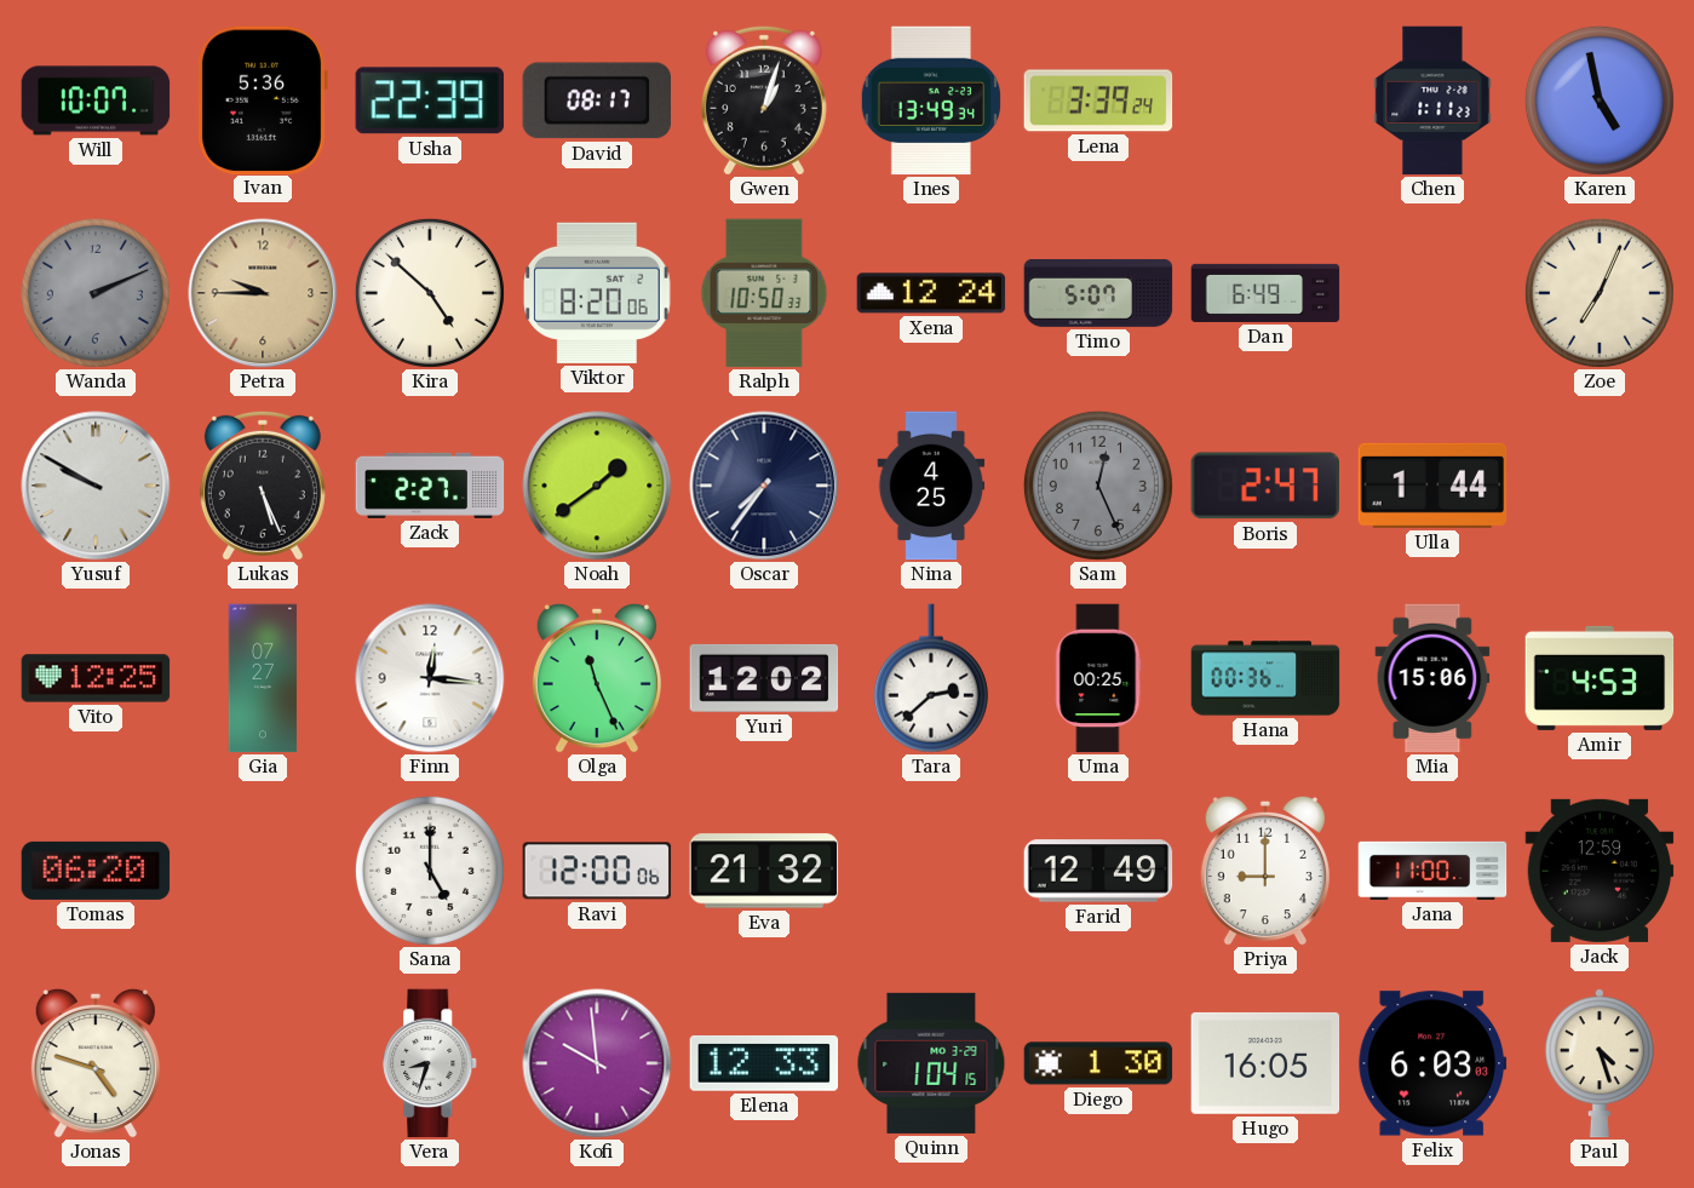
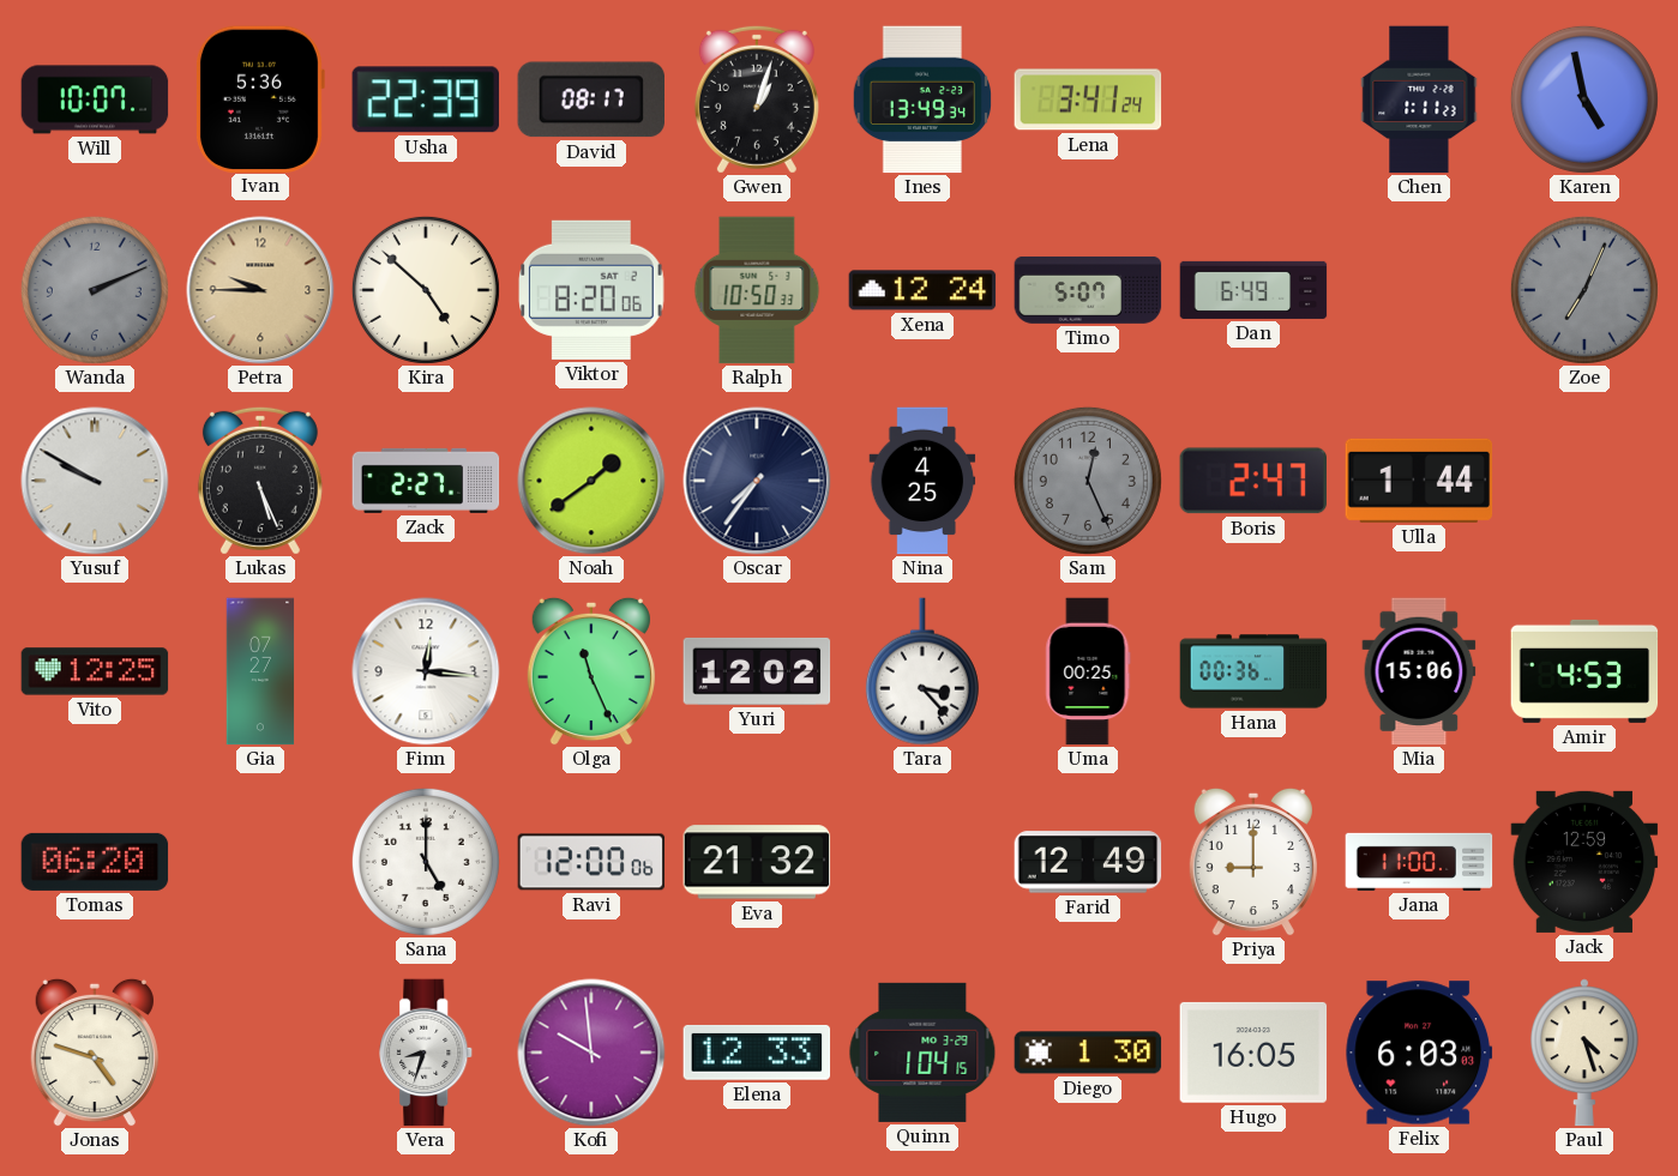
Lena: 3:39 -> 3:41 (1088, 99)
Zoe dial: cream -> grey (1584, 290)
Tara: 2:38 -> 3:23 (922, 671)
